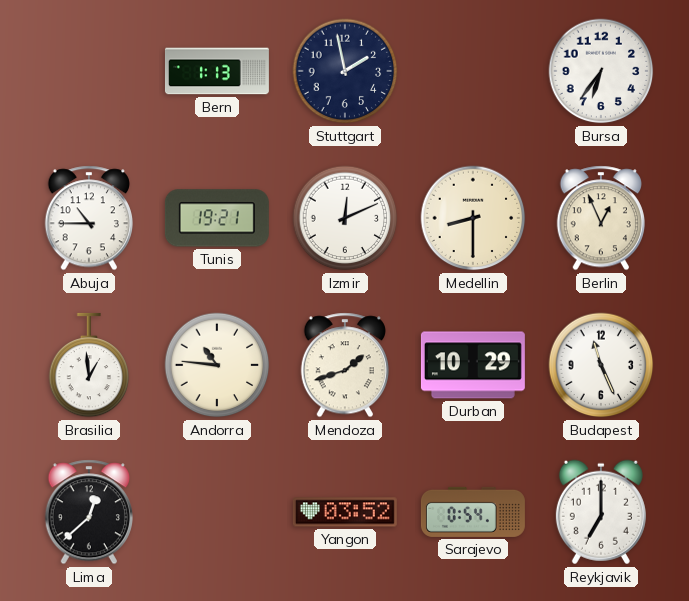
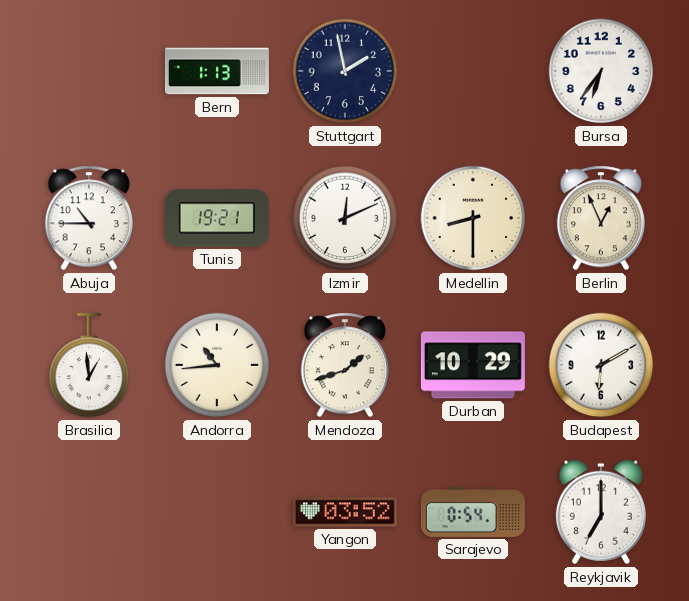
Andorra: 10:46 -> 10:44 (217, 365)
Budapest: 11:26 -> 6:10 (601, 365)
Lima: 12:38 -> none (88, 512)
